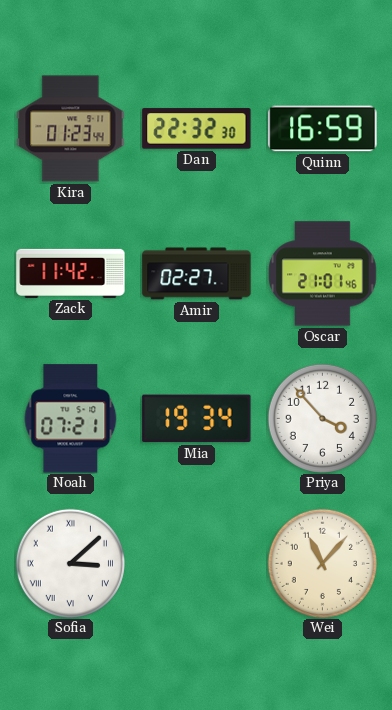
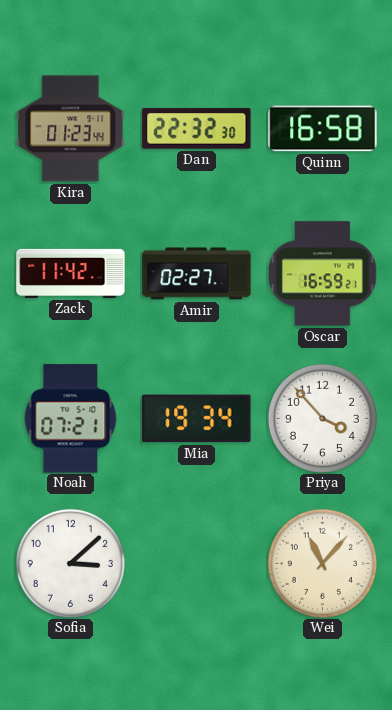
Quinn: 16:59 -> 16:58 (323, 129)
Oscar: 21:01 -> 16:59 (323, 274)
Sofia numerals: Roman -> Arabic (70, 563)
